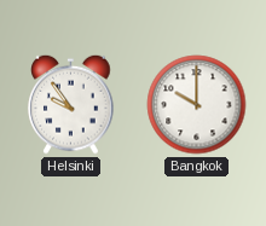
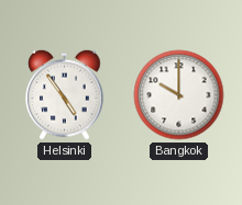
Helsinki: 9:54 -> 4:54 (65, 94)
